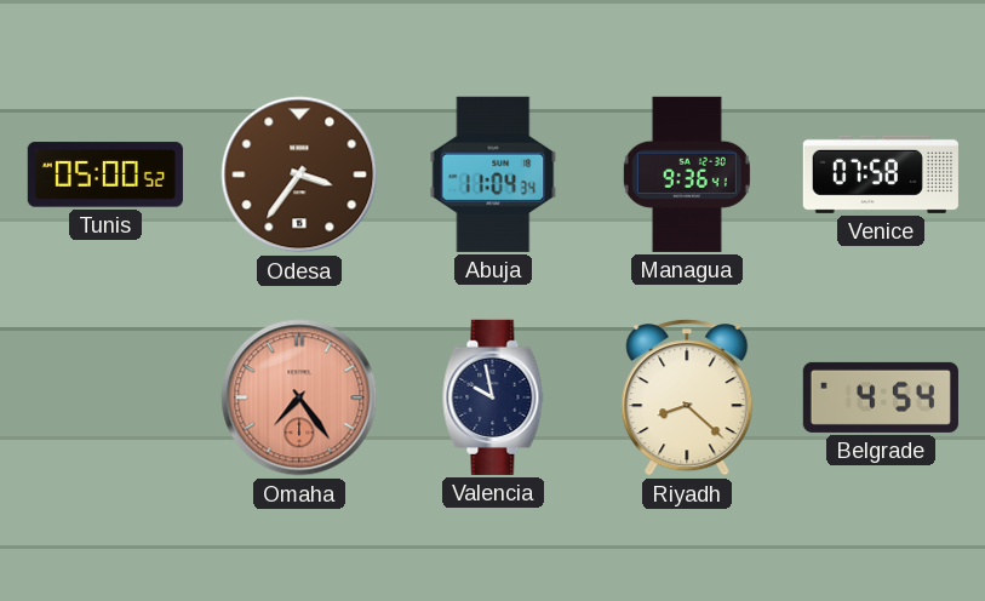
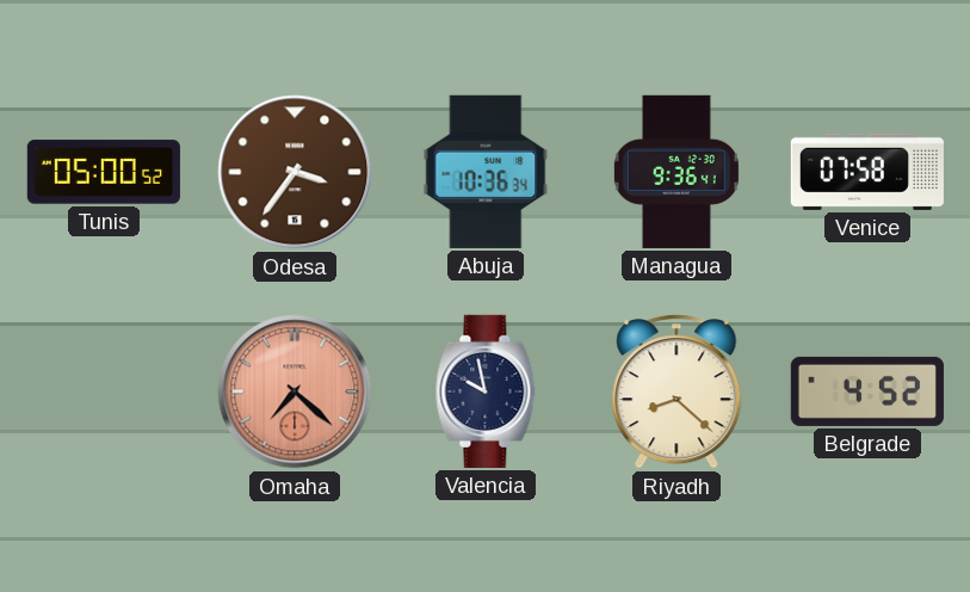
Abuja: 11:04 -> 10:36 (486, 172)
Omaha: 7:24 -> 7:22 (295, 391)
Belgrade: 4:54 -> 4:52 (867, 391)
